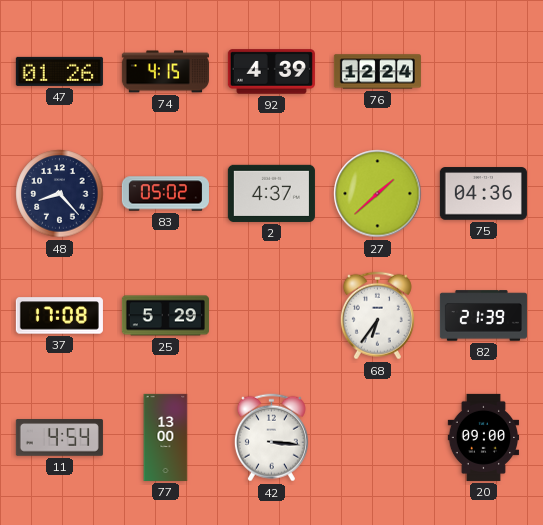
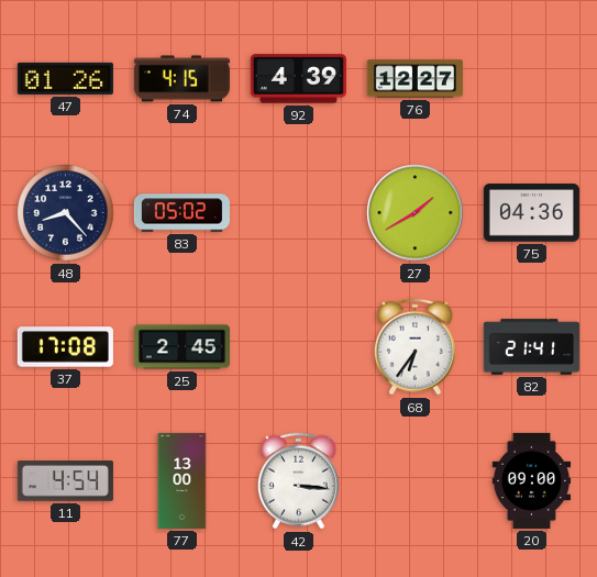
76: 12:24 -> 12:27 (414, 79)
2: 4:37 -> none (271, 193)
27: 1:38 -> 1:40 (416, 213)
25: 5:29 -> 2:45 (181, 347)
82: 21:39 -> 21:41 (531, 347)
